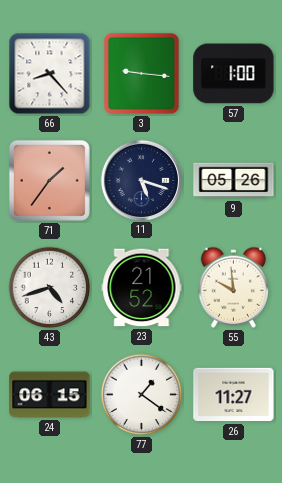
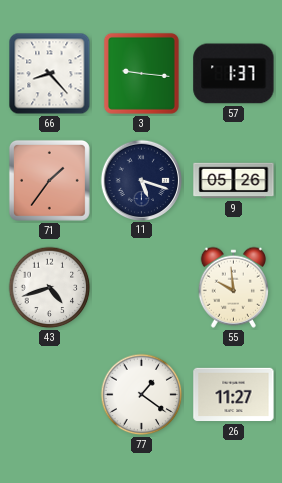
57: 1:00 -> 1:37 (234, 74)
23: 21:52 -> none (142, 288)
24: 06:15 -> none (50, 395)
